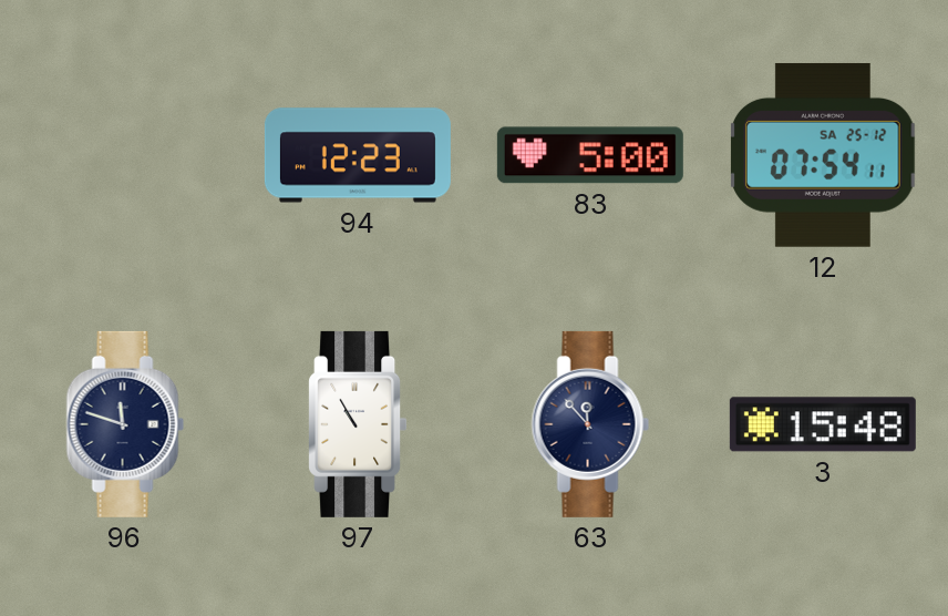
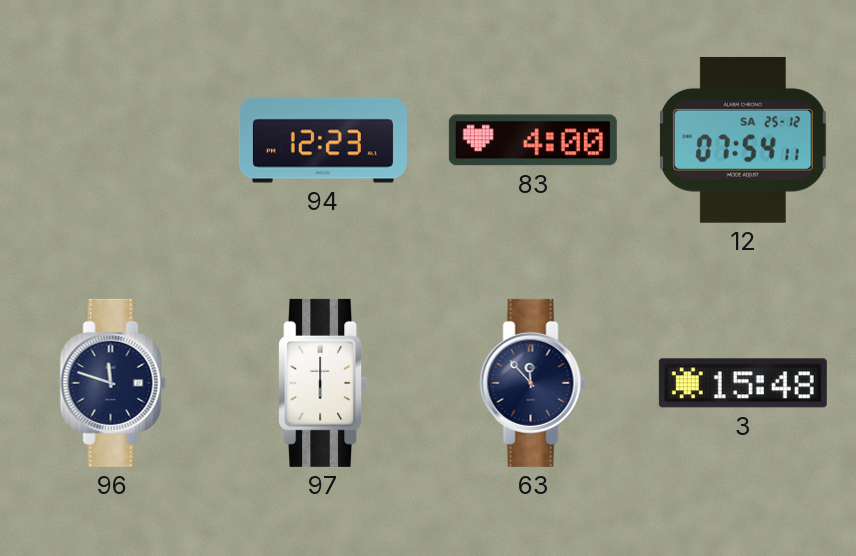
83: 5:00 -> 4:00 (533, 140)
97: 10:55 -> 6:00 (323, 383)
